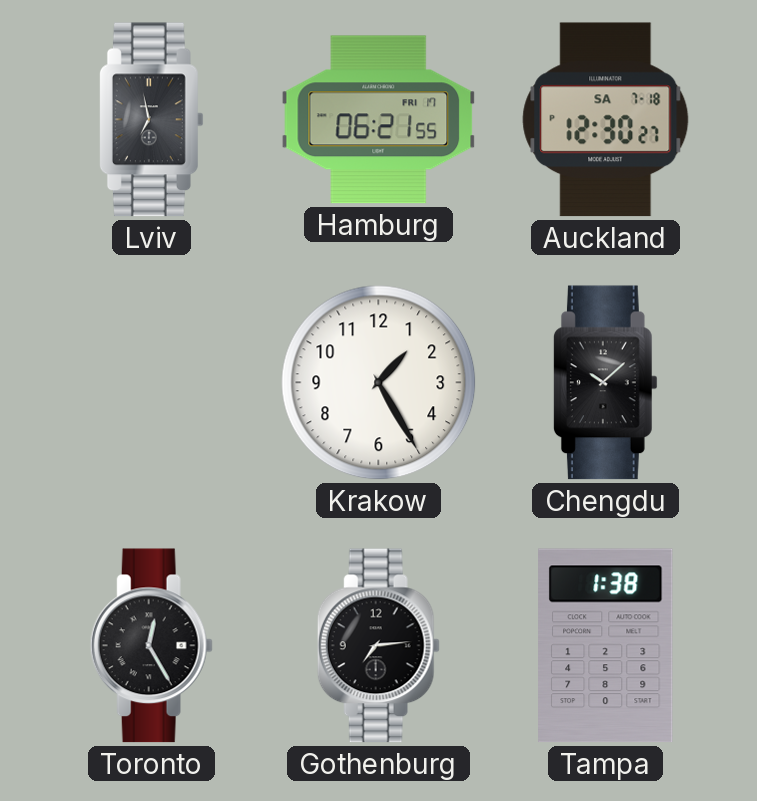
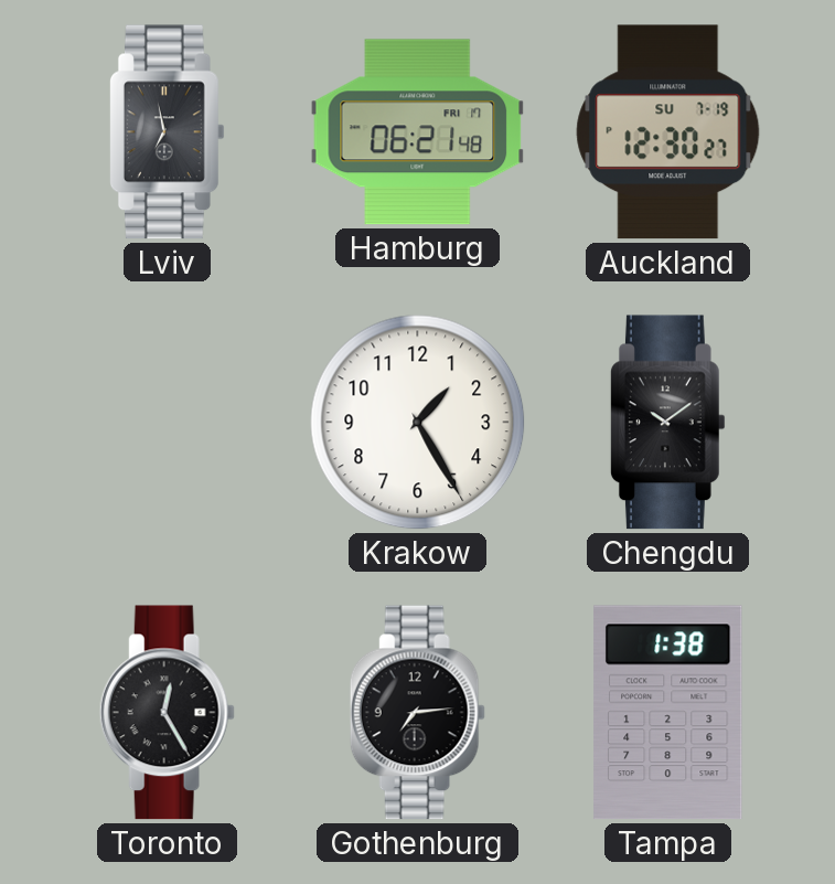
Hamburg: 06:21:55 -> 06:21:48 (418, 132)
Auckland date: SA 7-18 -> SU 7-19 (668, 132)
Chengdu: 10:08 -> 10:09 (667, 423)
